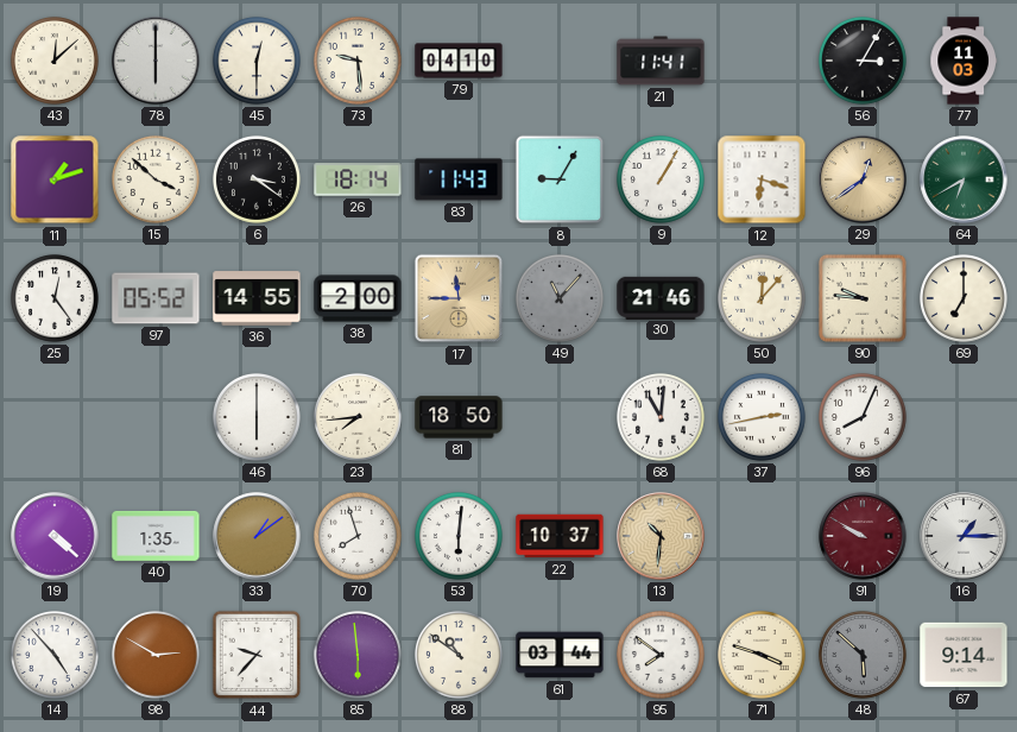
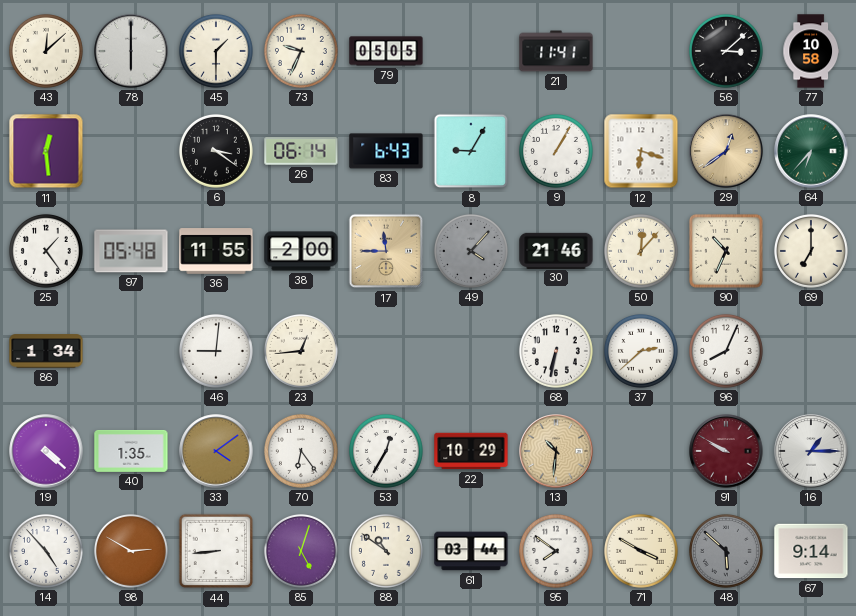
45: 12:30 -> 1:30 (216, 51)
73: 9:29 -> 9:34 (301, 51)
79: 04:10 -> 05:05 (386, 51)
56: 3:05 -> 3:08 (726, 51)
77: 11:03 -> 10:58 (810, 51)
11: 1:12 -> 12:29 (46, 151)
15: 3:52 -> none (156, 179)
26: 18:14 -> 06:14 (301, 151)
83: 11:43 -> 6:43 (386, 151)
64: 6:40 -> 6:37 (811, 151)
25: 12:24 -> 1:24 (46, 251)
97: 05:52 -> 05:48 (131, 251)
36: 14:55 -> 11:55 (216, 251)
49: 11:07 -> 4:07 (471, 251)
90: 9:46 -> 10:34 (726, 251)
86: none -> 1:34 (46, 351)
46: 6:00 -> 9:01 (216, 351)
23: 7:44 -> 12:44 (301, 351)
81: 18:50 -> none (459, 417)
68: 11:01 -> 6:32 (556, 351)
37: 2:43 -> 2:38 (641, 351)
33: 1:09 -> 4:09 (216, 451)
70: 7:57 -> 6:24 (301, 451)
53: 6:01 -> 12:35 (386, 451)
22: 10:37 -> 10:29 (471, 451)
44: 9:37 -> 8:44 (216, 551)
85: 5:59 -> 5:03 (301, 551)
71: 3:48 -> 3:50 (641, 551)
